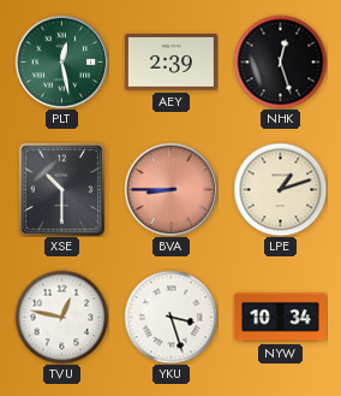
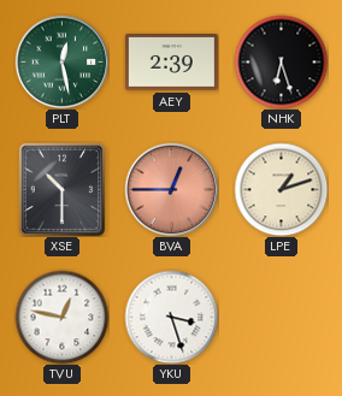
NHK: 12:27 -> 6:27 (281, 61)
BVA: 8:45 -> 12:45 (171, 189)
NYW: 10:34 -> none (280, 318)
